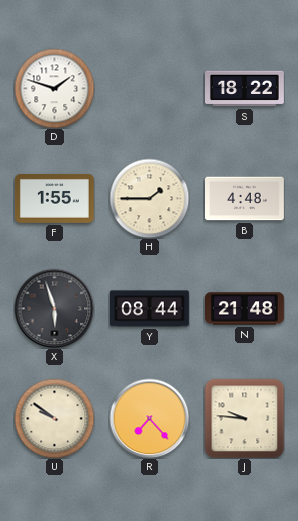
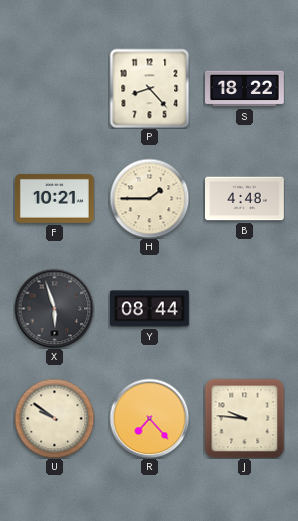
D: 1:48 -> none (54, 88)
P: none -> 8:23 (149, 88)
F: 1:55 -> 10:21 (55, 198)
N: 21:48 -> none (245, 309)
